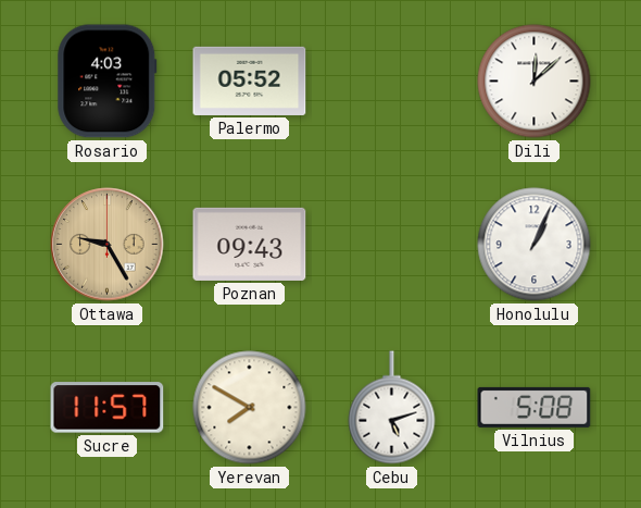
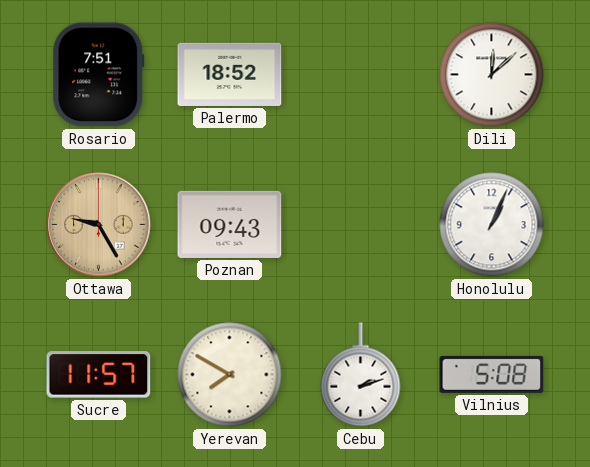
Rosario: 4:03 -> 7:51 (99, 75)
Palermo: 05:52 -> 18:52 (230, 74)
Cebu: 5:12 -> 2:12 (361, 375)
